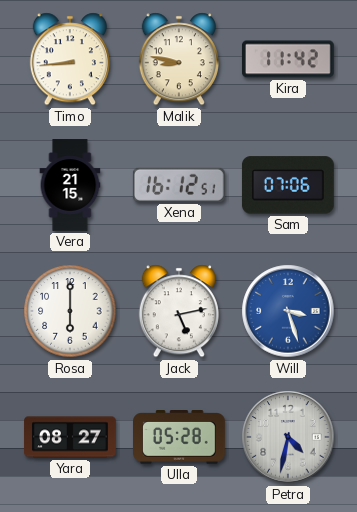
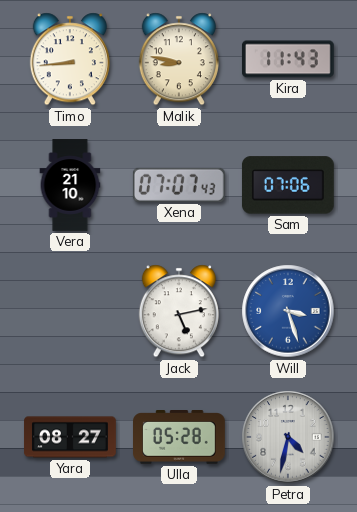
Kira: 11:42 -> 11:43 (288, 59)
Vera: 21:15 -> 21:10 (70, 185)
Xena: 16:12 -> 07:07 (179, 185)
Rosa: 6:00 -> none (70, 311)
